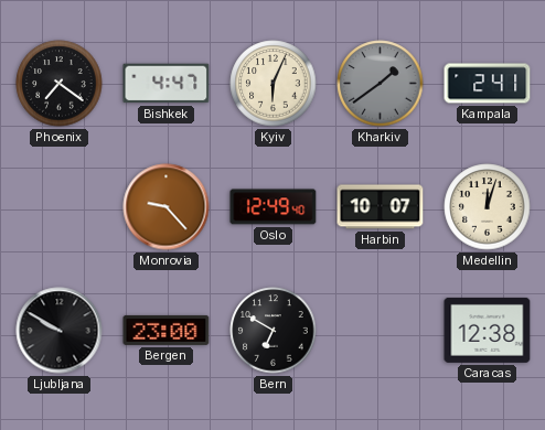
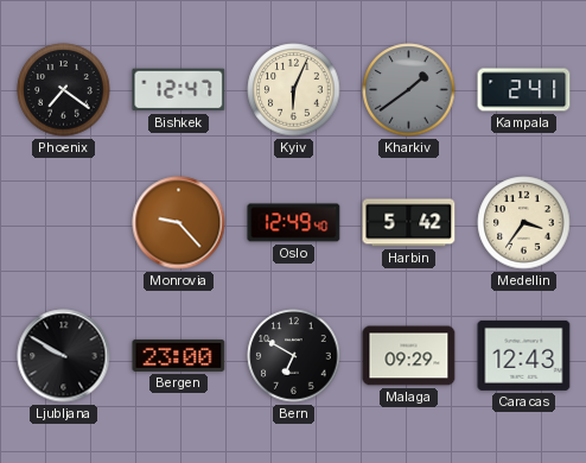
Bishkek: 4:47 -> 12:47 (179, 90)
Harbin: 10:07 -> 5:42 (409, 223)
Medellin: 12:03 -> 3:36 (524, 223)
Malaga: none -> 09:29 (409, 356)
Caracas: 12:38 -> 12:43 (524, 355)
